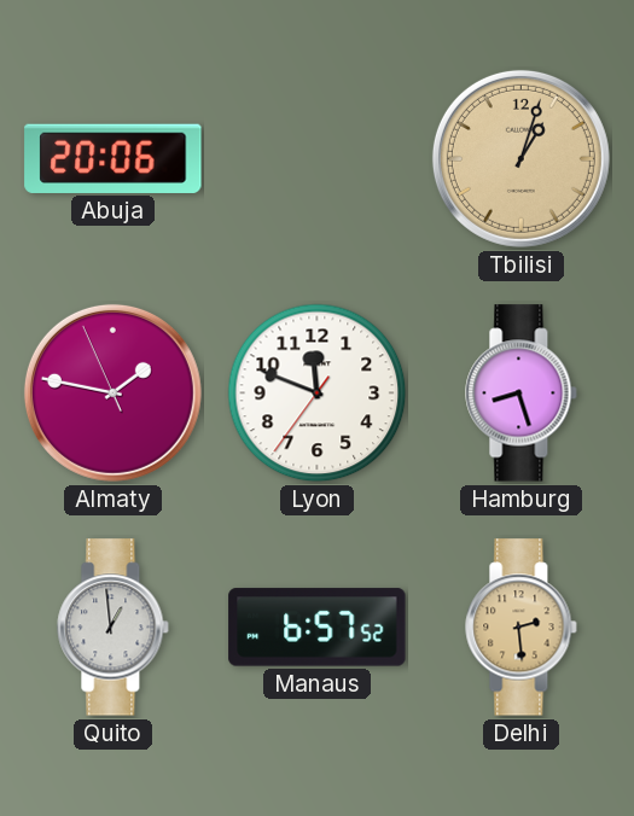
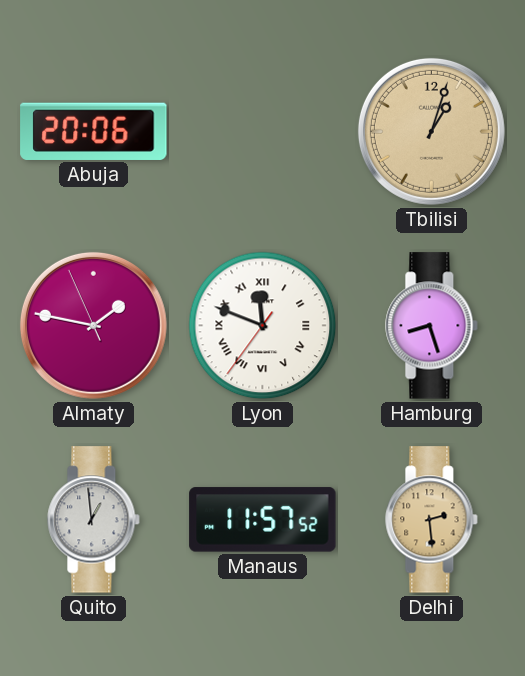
Lyon numerals: Arabic -> Roman (263, 326)
Manaus: 6:57 -> 11:57 (263, 520)
